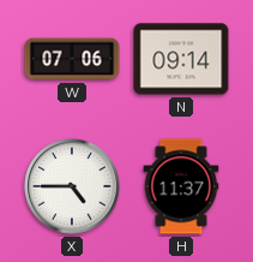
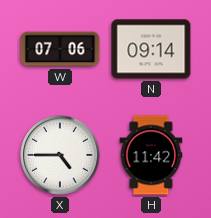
H: 11:37 -> 11:42 (151, 155)
